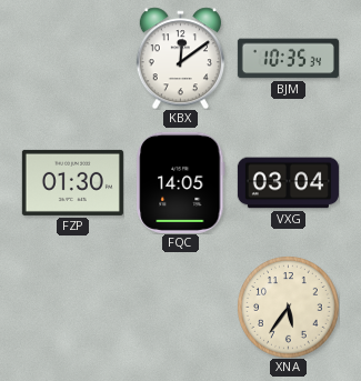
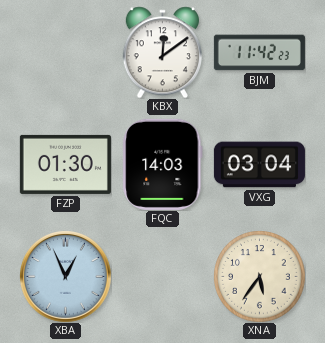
BJM: 10:35 -> 11:42 (259, 53)
FQC: 14:05 -> 14:03 (163, 164)
XBA: none -> 12:56 (66, 277)
